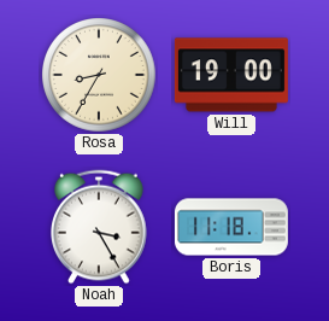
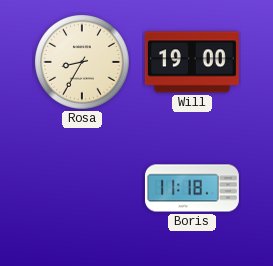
Noah: 3:25 -> none (100, 227)
